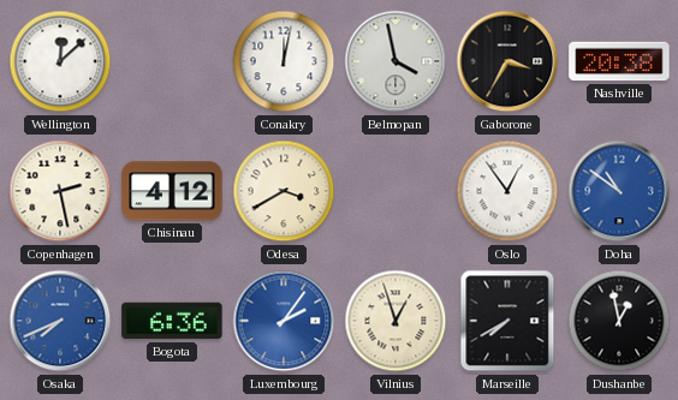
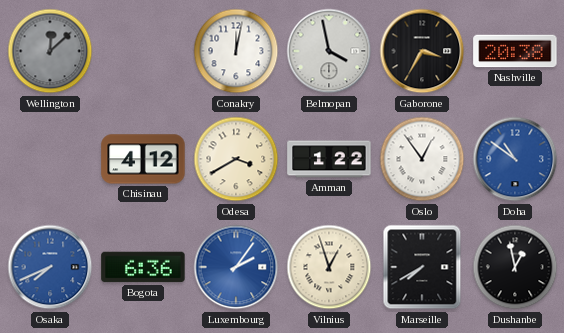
Wellington dial: white -> grey (50, 51)
Copenhagen: 2:28 -> none (60, 191)
Amman: none -> 1:22 (329, 159)
